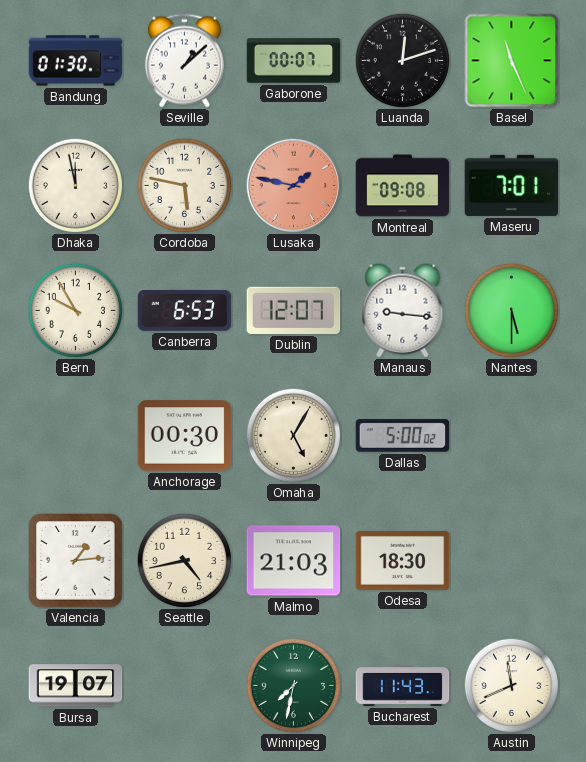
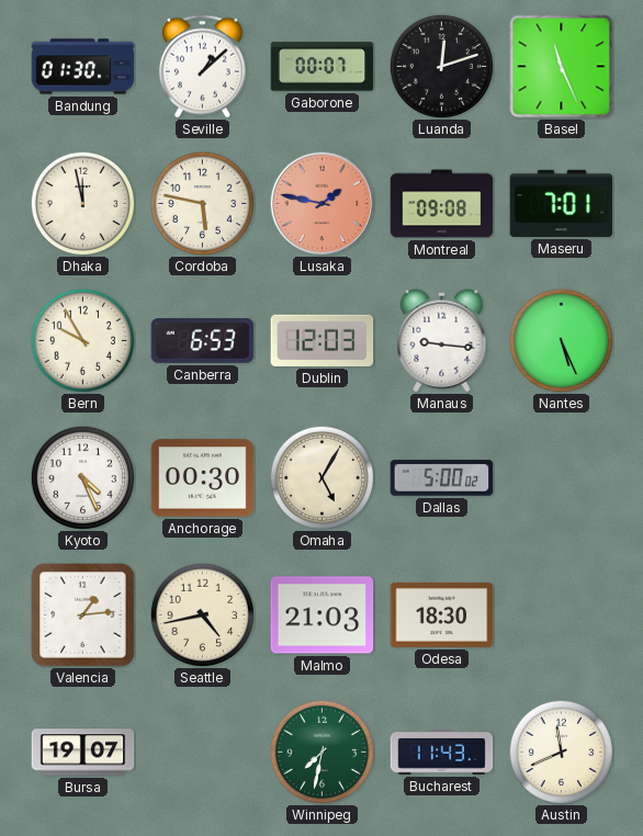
Dublin: 12:07 -> 12:03 (323, 340)
Nantes: 5:30 -> 5:26 (561, 340)
Kyoto: none -> 4:26 (82, 477)
